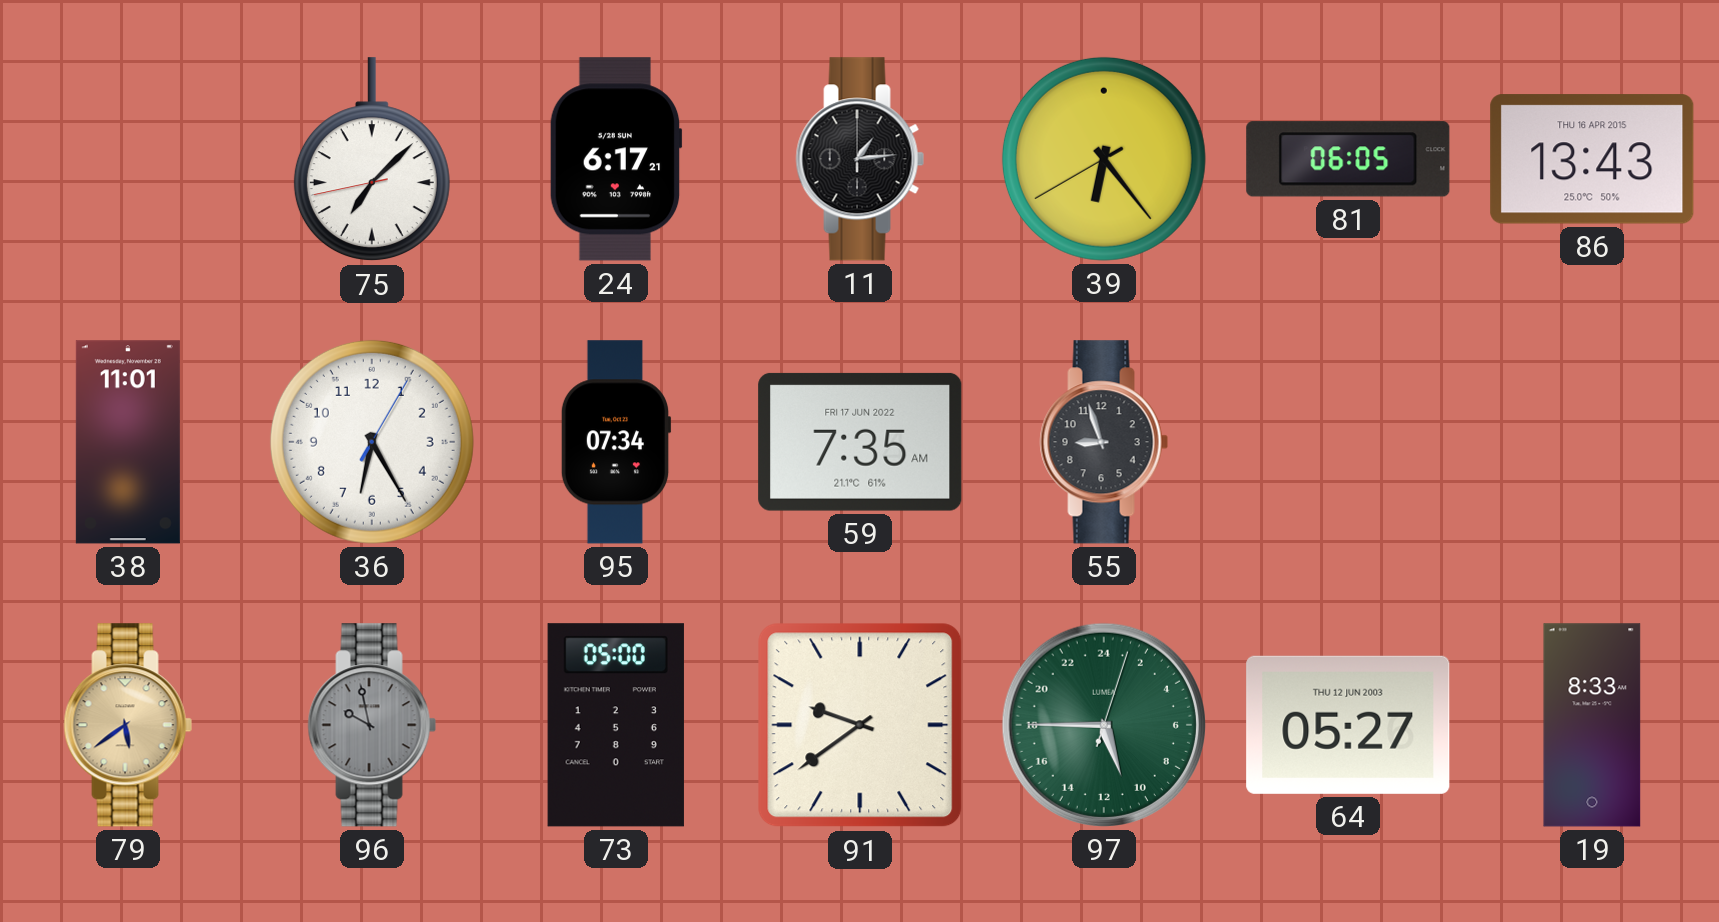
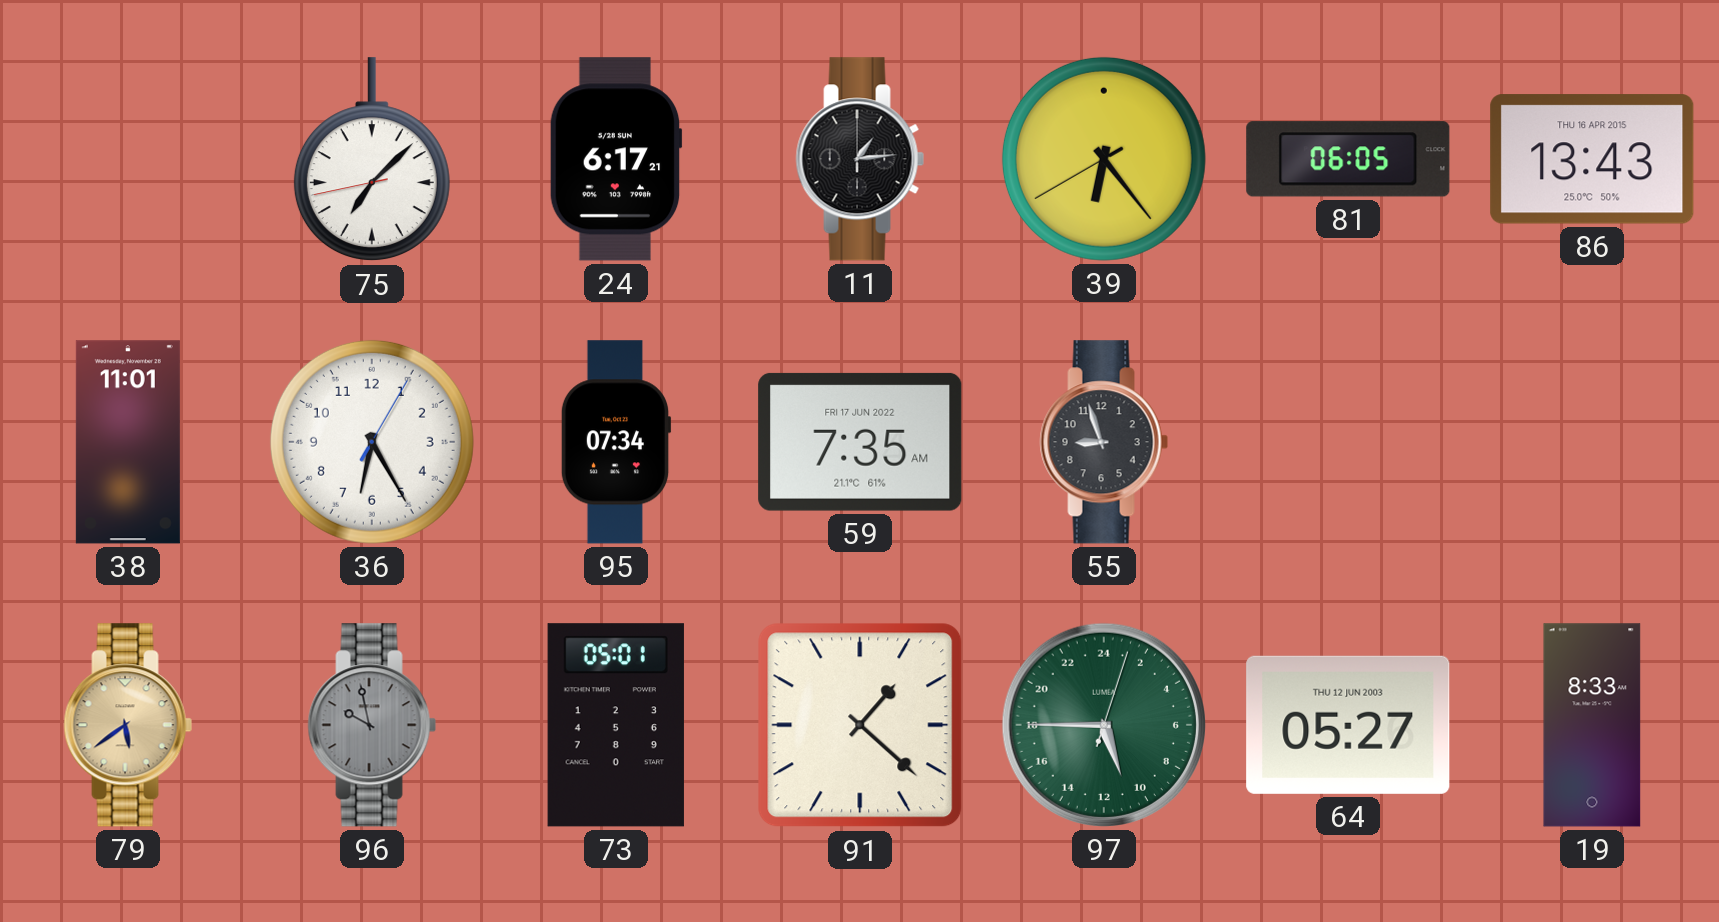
73: 05:00 -> 05:01 (616, 725)
91: 9:39 -> 1:22 (860, 725)
